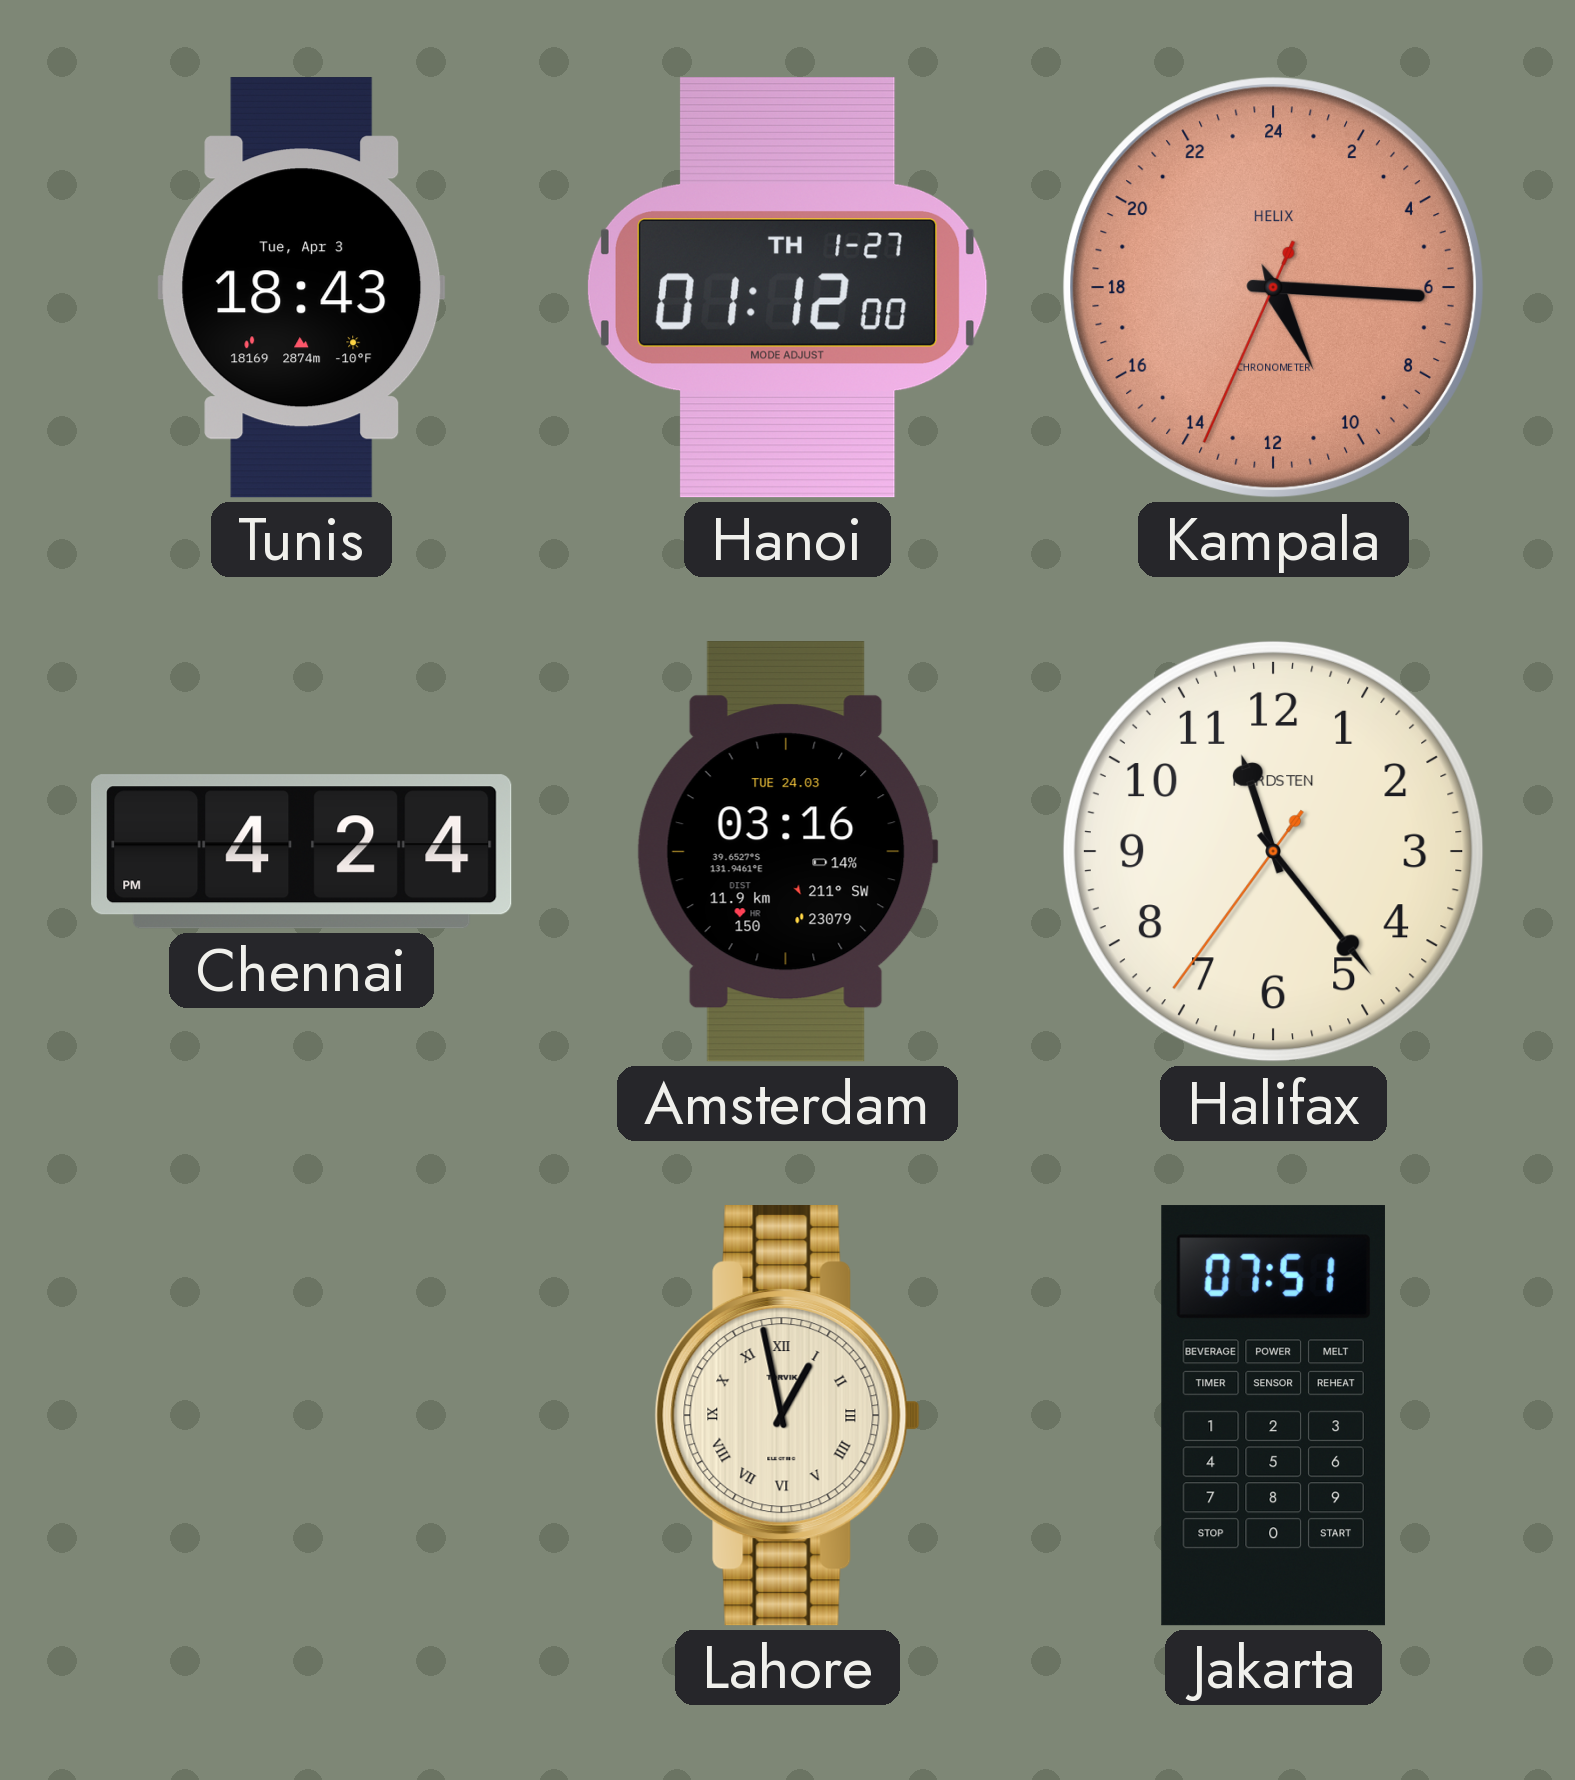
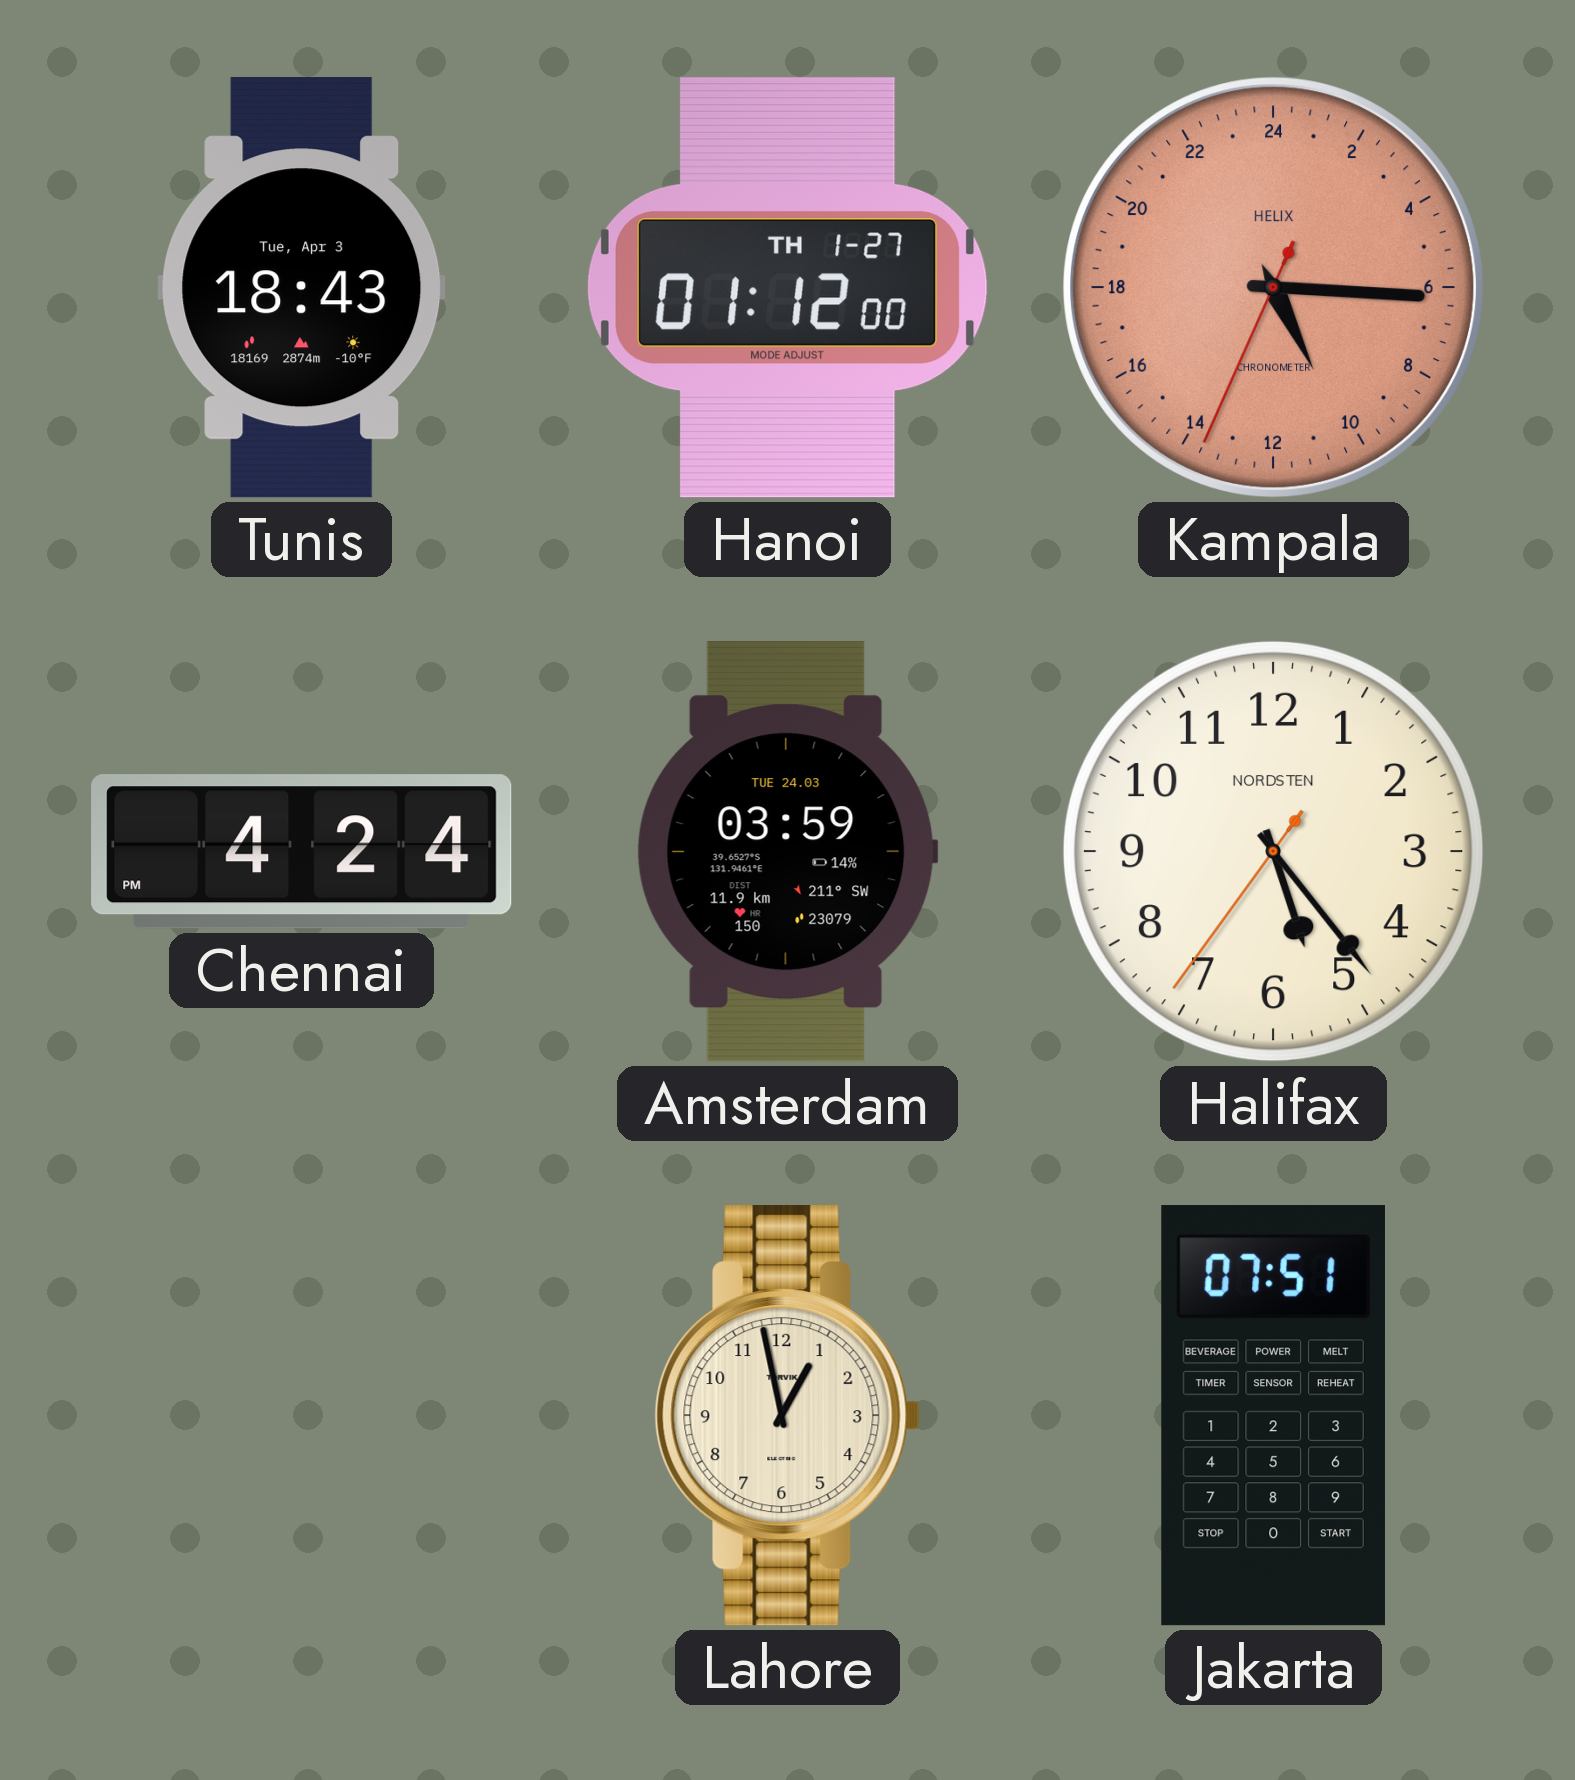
Amsterdam: 03:16 -> 03:59 (787, 852)
Halifax: 11:23 -> 5:23 (1273, 851)
Lahore numerals: Roman -> Arabic (787, 1416)
